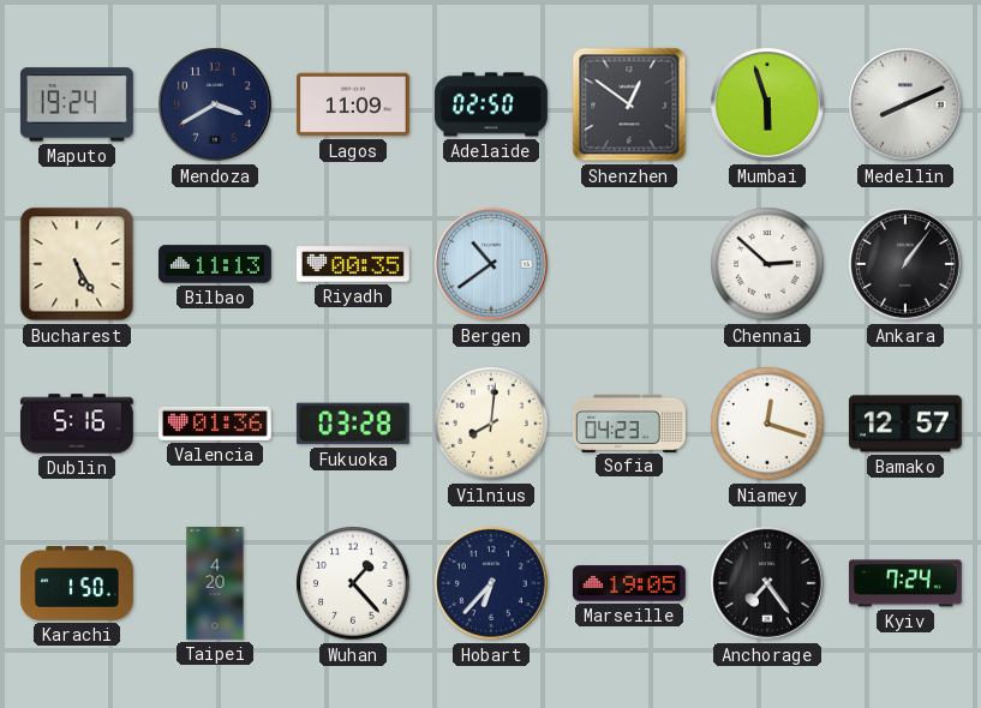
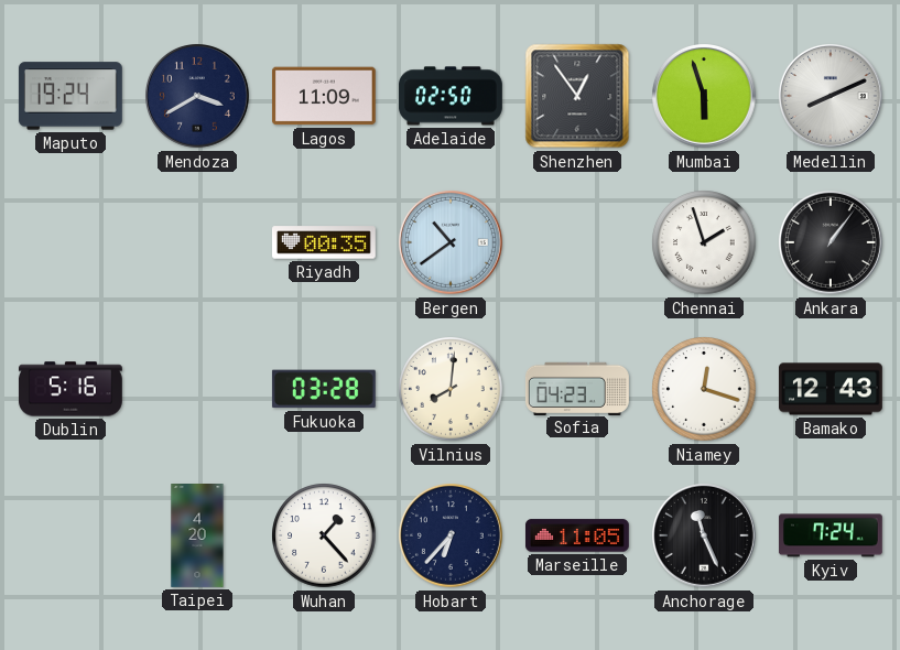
Shenzhen: 12:51 -> 12:54 (577, 96)
Bucharest: 5:25 -> none (77, 264)
Bilbao: 11:13 -> none (215, 264)
Chennai: 2:52 -> 1:57 (704, 242)
Valencia: 01:36 -> none (215, 424)
Bamako: 12:57 -> 12:43 (831, 389)
Karachi: 1:50 -> none (78, 583)
Marseille: 19:05 -> 11:05 (577, 535)
Anchorage: 7:24 -> 11:26 (705, 537)
